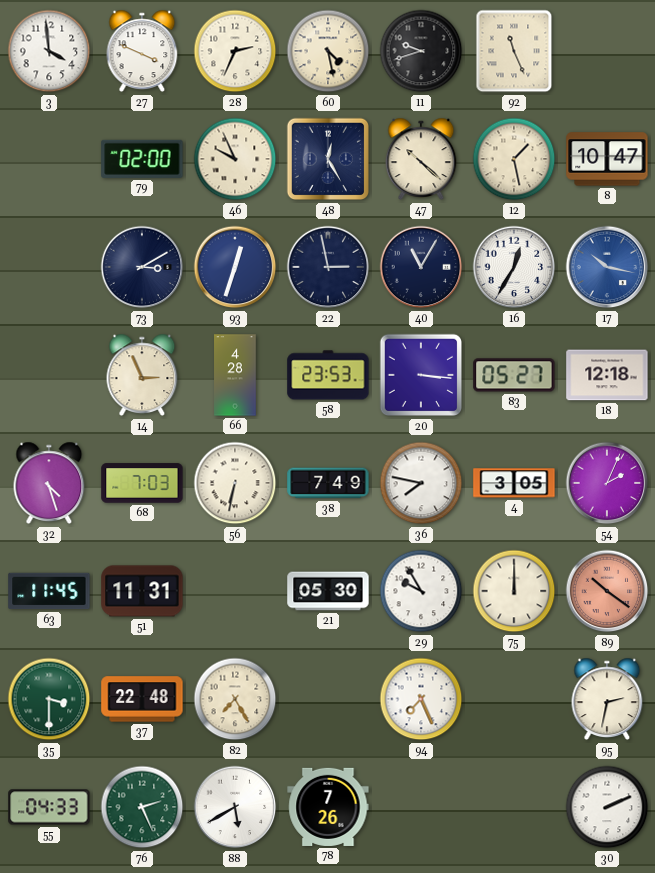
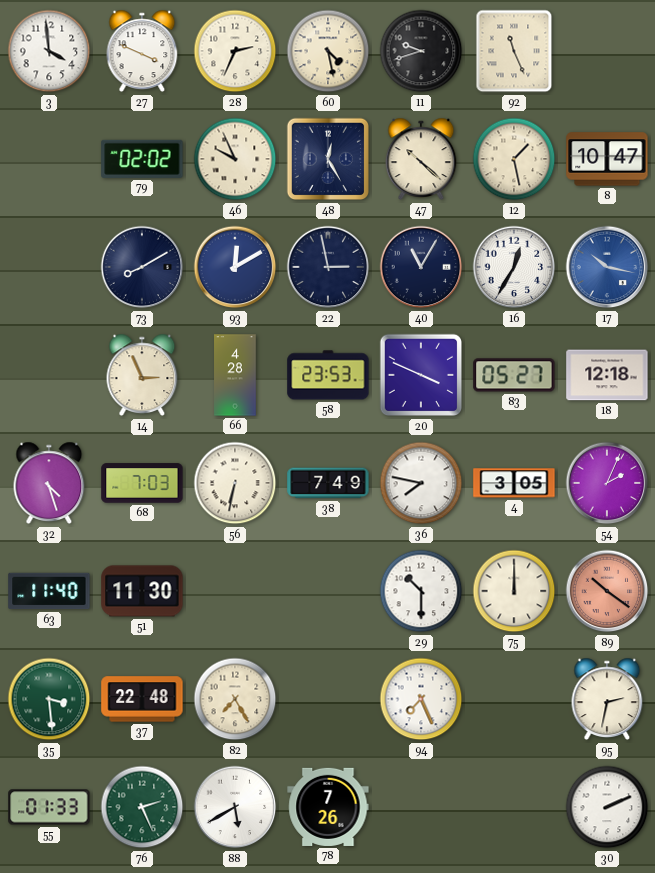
79: 02:00 -> 02:02 (142, 159)
73: 3:10 -> 8:10 (142, 267)
93: 12:33 -> 12:10 (235, 267)
20: 3:16 -> 3:49 (421, 375)
63: 11:45 -> 11:40 (49, 591)
51: 11:31 -> 11:30 (142, 591)
21: 05:30 -> none (328, 591)
29: 9:55 -> 10:30 (421, 591)
35: 3:30 -> 3:29 (49, 699)
55: 04:33 -> 01:33 (49, 807)
